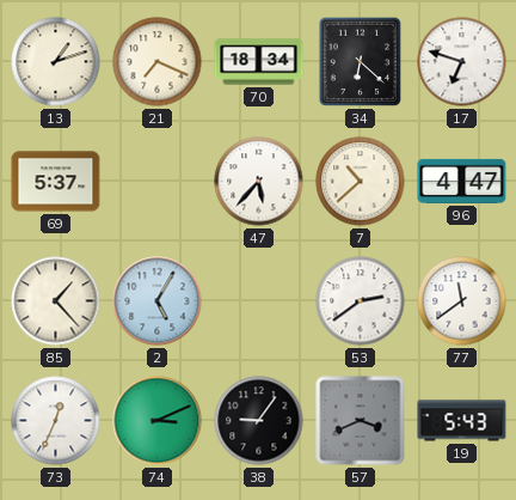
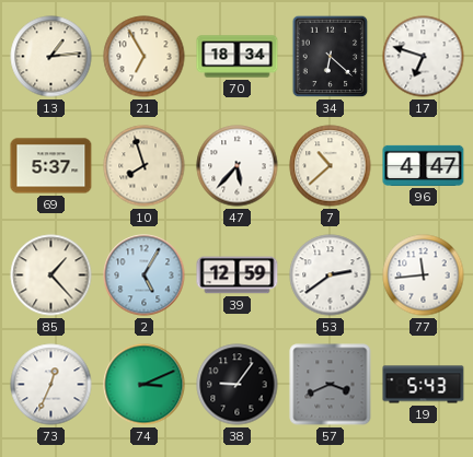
13: 1:12 -> 1:14 (51, 57)
21: 7:19 -> 6:55 (145, 57)
10: none -> 7:57 (145, 166)
39: none -> 12:59 (238, 276)
77: 11:39 -> 11:44 (424, 276)
